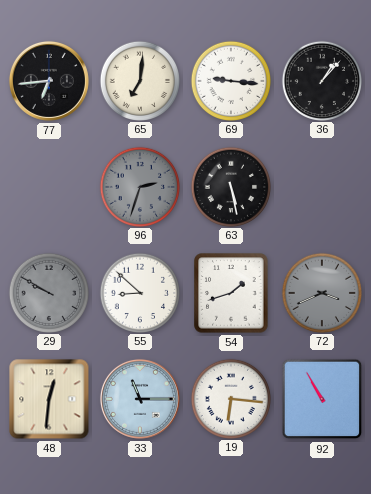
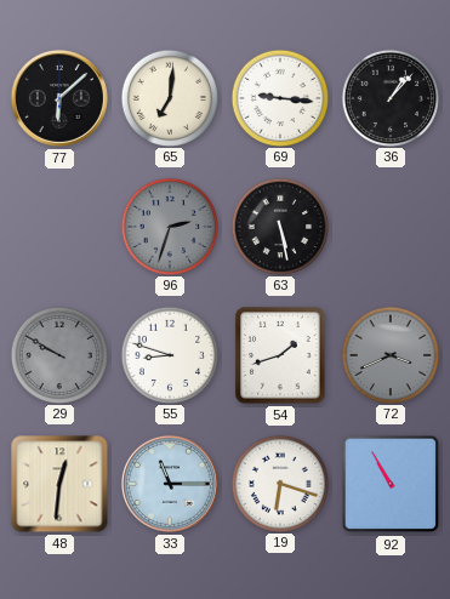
77: 6:44 -> 6:08 (59, 98)
55: 8:52 -> 8:48 (169, 354)
19: 6:16 -> 6:18 (279, 483)
